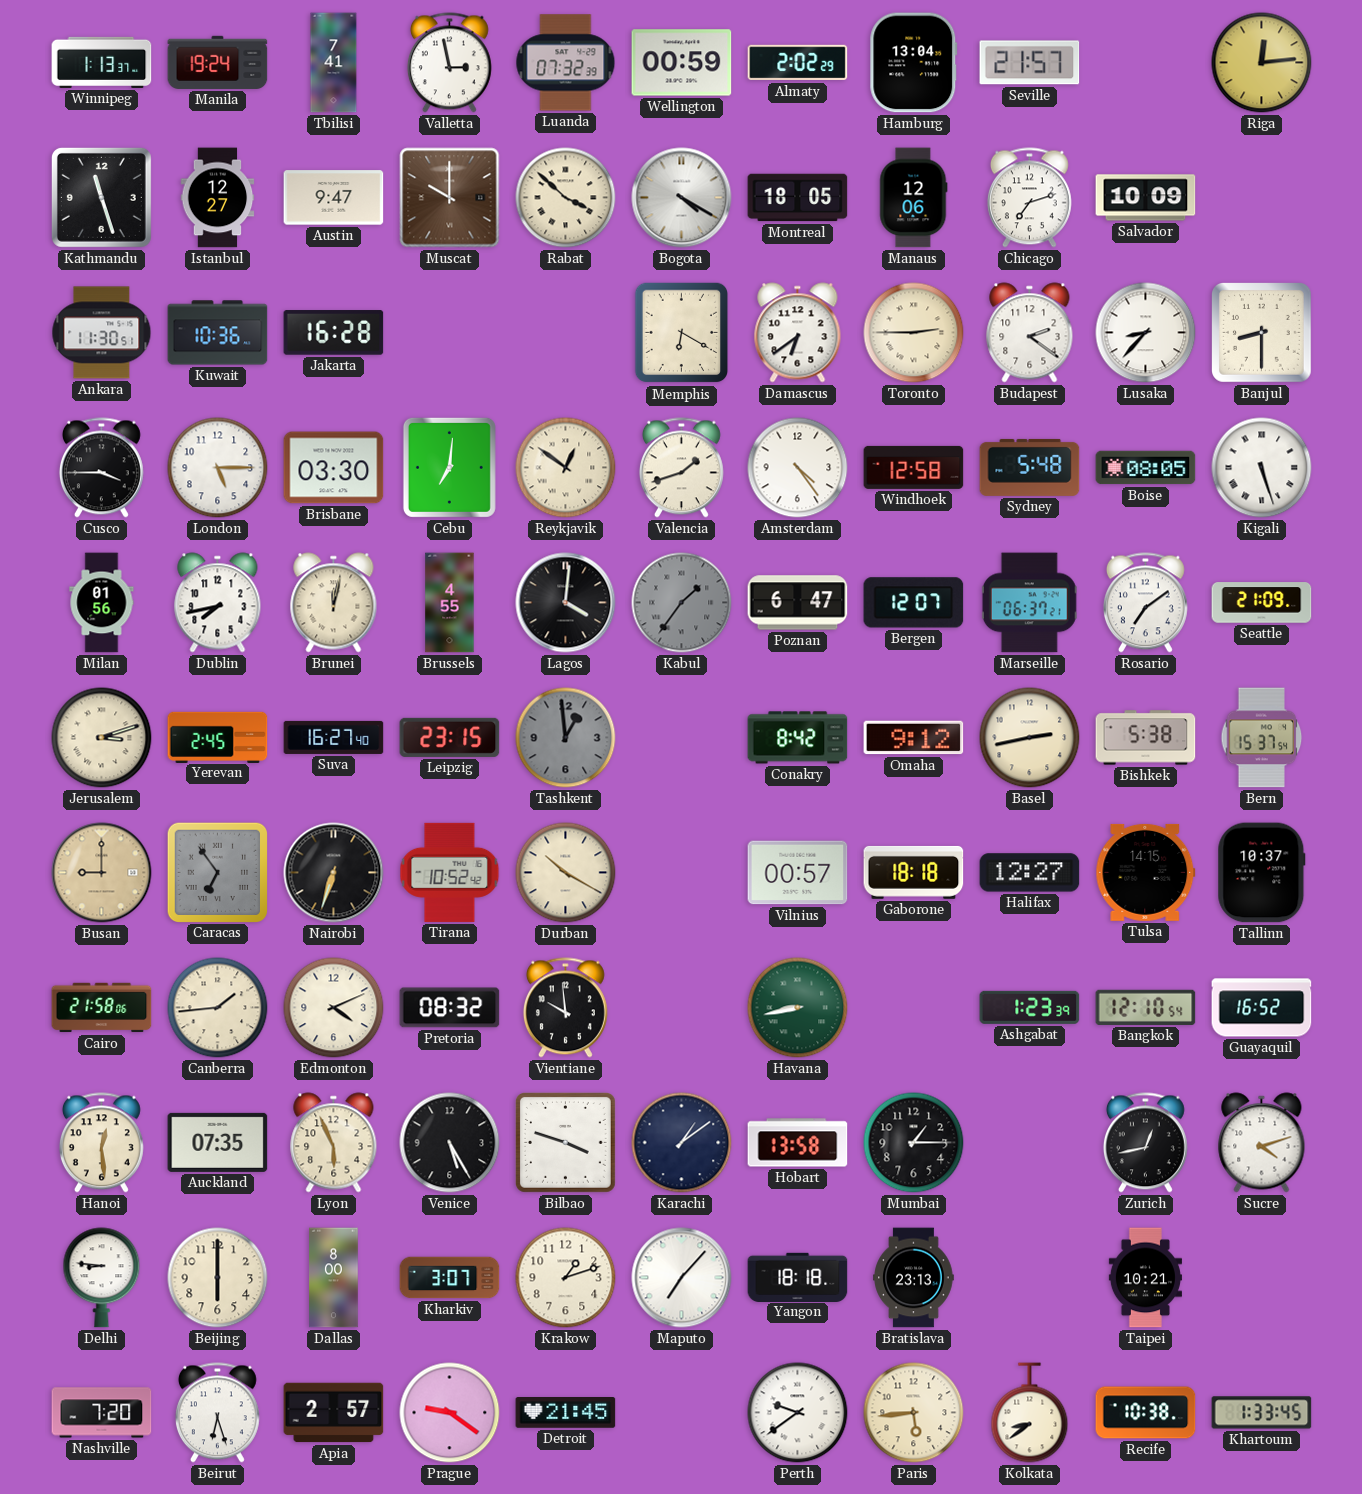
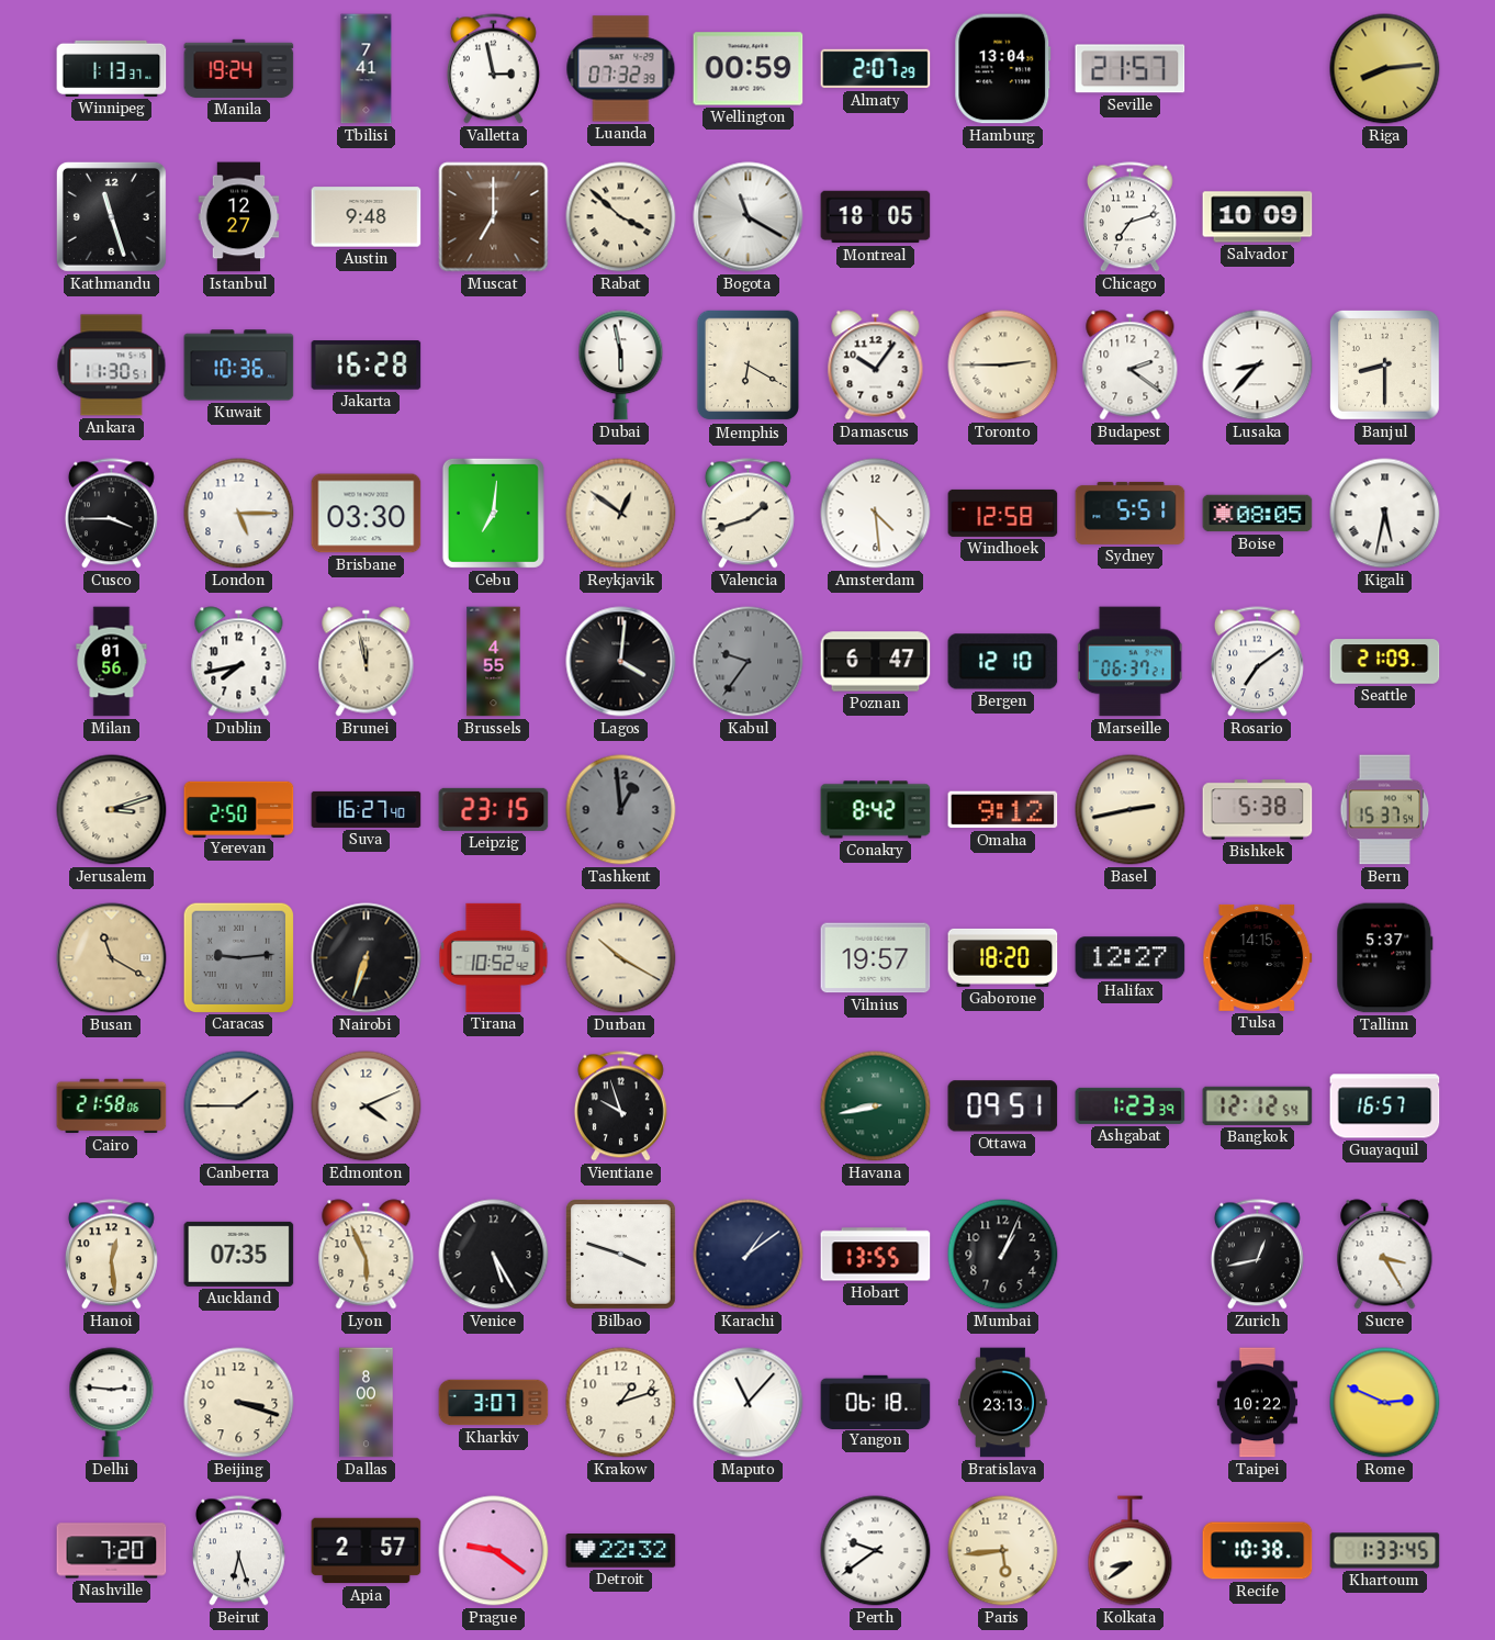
Almaty: 2:02 -> 2:07 (876, 69)
Riga: 12:14 -> 8:14 (1385, 69)
Austin: 9:47 -> 9:48 (367, 217)
Muscat: 10:00 -> 7:00 (494, 217)
Bogota: 4:20 -> 11:20 (749, 217)
Manaus: 12:06 -> none (914, 198)
Dubai: none -> 5:58 (621, 366)
Damascus: 6:39 -> 10:06 (876, 366)
Amsterdam: 4:24 -> 4:29 (876, 514)
Sydney: 5:48 -> 5:51 (1131, 513)
Kigali: 5:27 -> 5:32 (1385, 514)
Brunei: 12:02 -> 11:58 (367, 662)
Kabul: 1:36 -> 9:36 (749, 662)
Bergen: 12:07 -> 12:10 (1003, 662)
Yerevan: 2:45 -> 2:50 (239, 809)
Busan: 9:00 -> 11:20 (112, 958)
Caracas: 6:54 -> 9:14 (238, 957)
Vilnius: 00:57 -> 19:57 (876, 958)
Gaborone: 18:18 -> 18:20 (1003, 957)
Tallinn: 10:37 -> 5:37 (1385, 958)
Canberra: 1:44 -> 1:45 (239, 1107)
Pretoria: 08:32 -> none (450, 1008)
Vientiane: 9:59 -> 9:57 (620, 1107)
Ottawa: none -> 09:51 (1003, 1107)
Bangkok: 12:10 -> 12:12 (1258, 1105)
Guayaquil: 16:52 -> 16:57 (1385, 1107)
Hobart: 13:58 -> 13:55 (876, 1255)
Mumbai: 1:15 -> 1:04 (1003, 1255)
Sucre: 4:12 -> 3:25 (1385, 1255)
Delhi: 8:46 -> 2:46 (112, 1403)
Beijing: 6:00 -> 3:18 (239, 1403)
Maputo: 7:07 -> 11:07 (749, 1403)
Yangon: 18:18 -> 06:18 (876, 1402)
Taipei: 10:21 -> 10:22 (1257, 1403)
Rome: none -> 2:49 (1385, 1403)
Detroit: 21:45 -> 22:32 (621, 1551)
